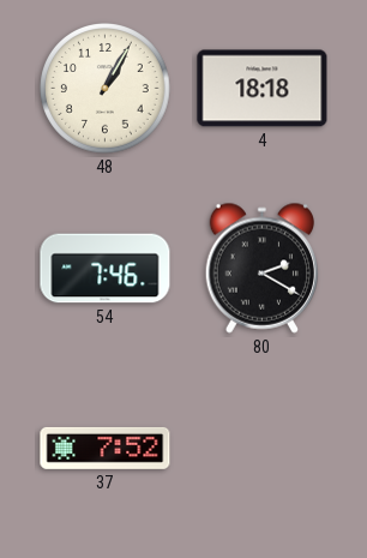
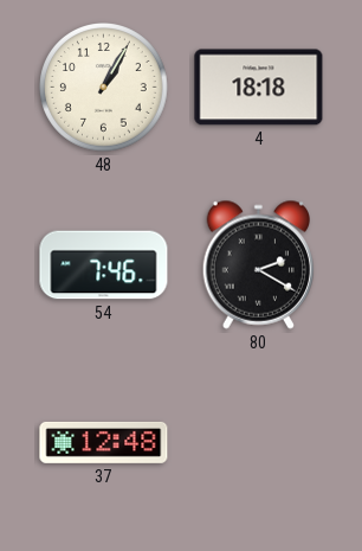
37: 7:52 -> 12:48 (104, 442)
